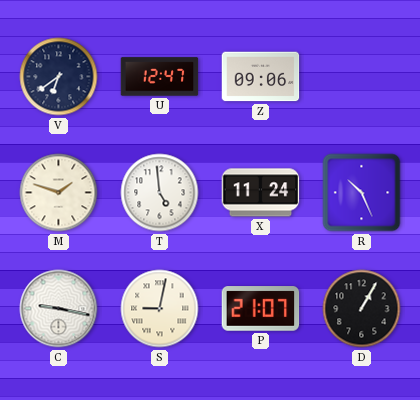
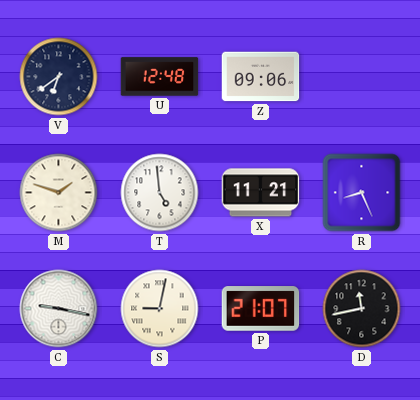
U: 12:47 -> 12:48 (160, 77)
X: 11:24 -> 11:21 (261, 193)
R: 10:26 -> 8:26 (362, 193)
D: 1:05 -> 11:43 (362, 309)
